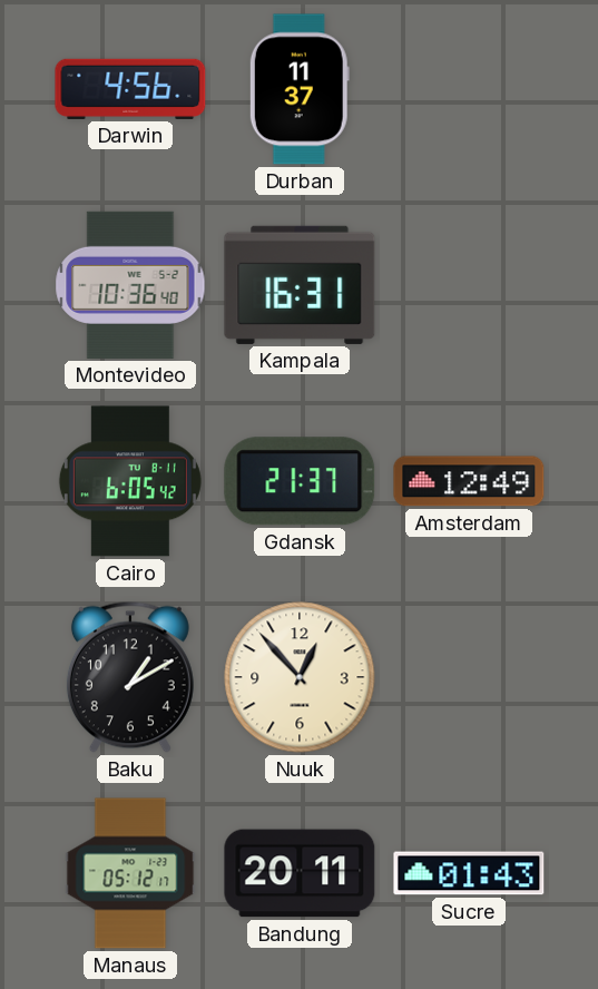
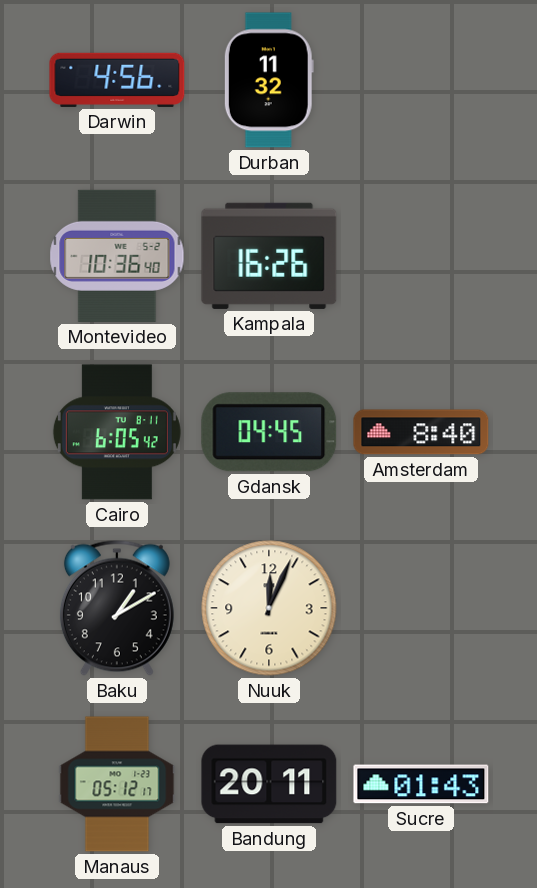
Durban: 11:37 -> 11:32 (269, 80)
Kampala: 16:31 -> 16:26 (269, 256)
Gdansk: 21:37 -> 04:45 (269, 432)
Amsterdam: 12:49 -> 8:40 (421, 432)
Nuuk: 12:53 -> 12:04 (269, 608)
